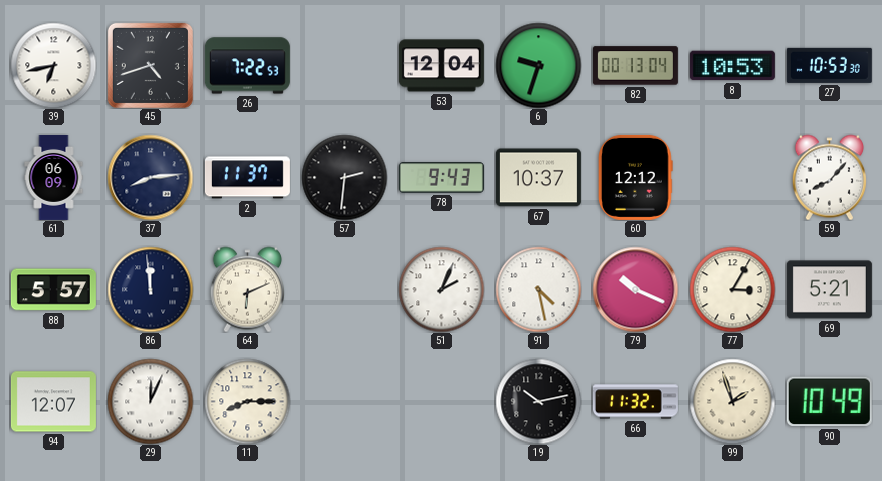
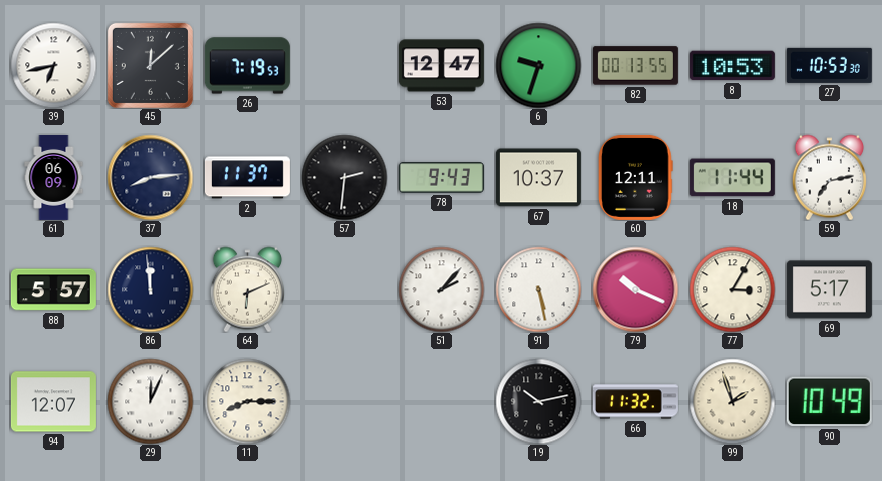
45: 4:42 -> 12:08 (150, 65)
26: 7:22 -> 7:19 (247, 66)
53: 12:04 -> 12:47 (441, 66)
82: 00:13:04 -> 00:13:55 (635, 66)
60: 12:12 -> 12:11 (636, 177)
18: none -> 11:44 (732, 178)
59: 8:07 -> 7:13 (829, 177)
51: 2:04 -> 2:07 (441, 289)
91: 4:28 -> 5:28 (538, 289)
69: 5:21 -> 5:17 (829, 290)
